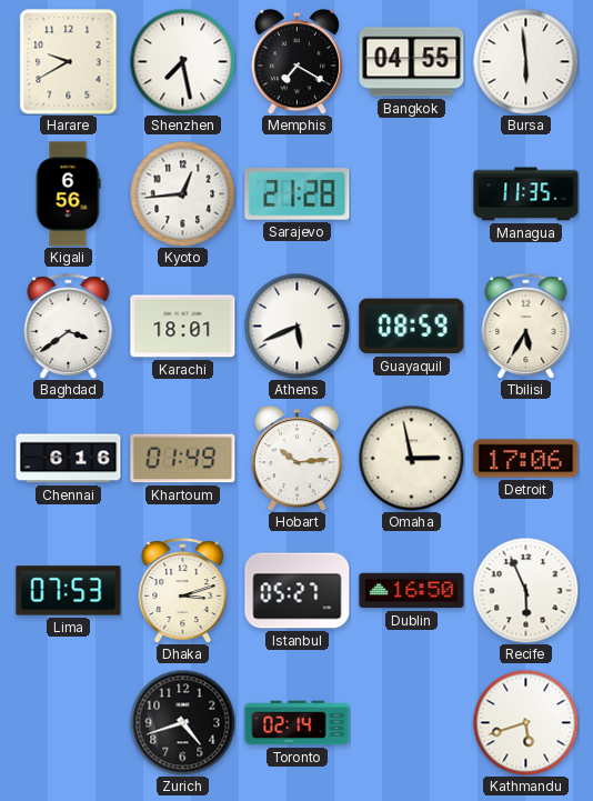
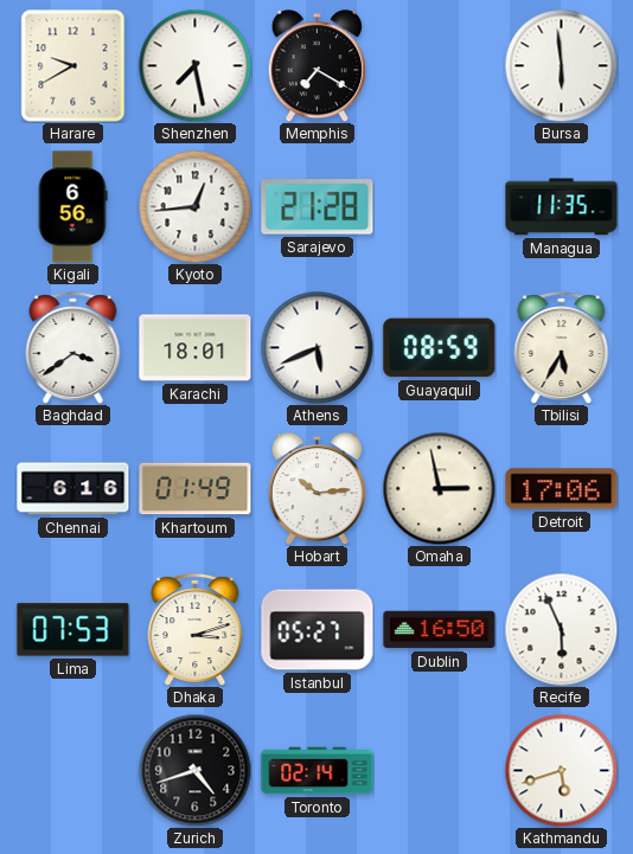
Bangkok: 04:55 -> none (412, 62)
